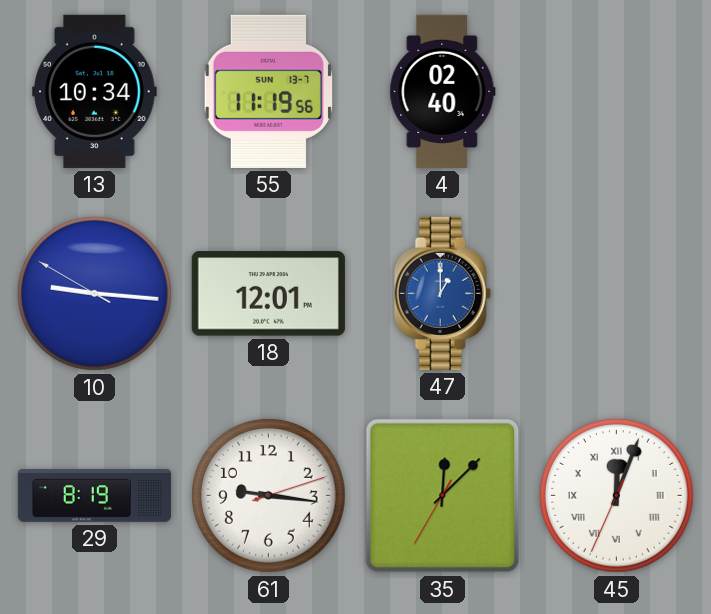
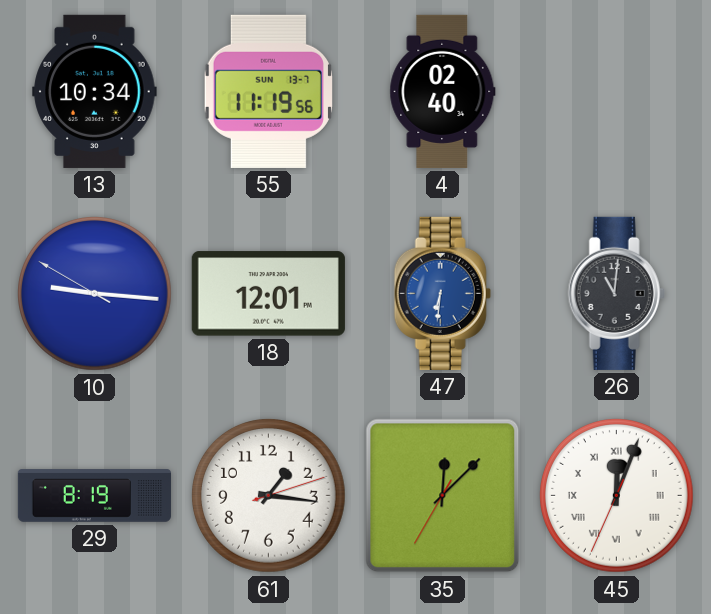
47: 1:00 -> 6:31 (442, 293)
26: none -> 11:01 (616, 293)
61: 9:16 -> 1:16 (269, 496)
